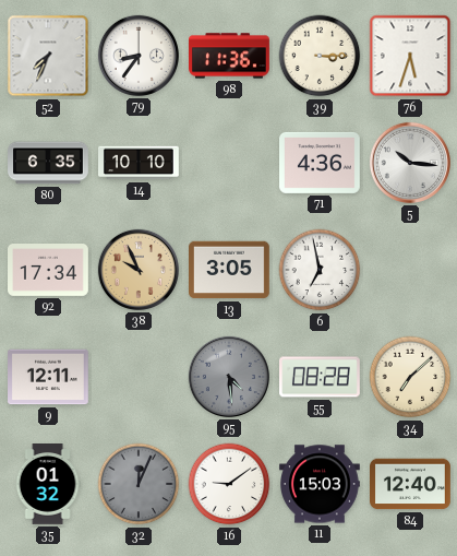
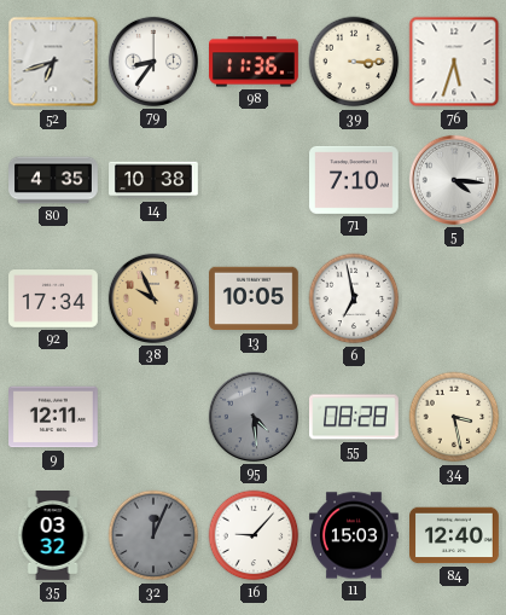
52: 7:34 -> 6:42 (53, 62)
80: 6:35 -> 4:35 (53, 180)
14: 10:10 -> 10:38 (153, 180)
71: 4:36 -> 7:10 (355, 180)
5: 10:16 -> 4:16 (454, 180)
13: 3:05 -> 10:05 (255, 298)
34: 7:08 -> 3:28 (454, 417)
35: 01:32 -> 03:32 (53, 536)
16: 9:09 -> 9:07 (254, 535)
